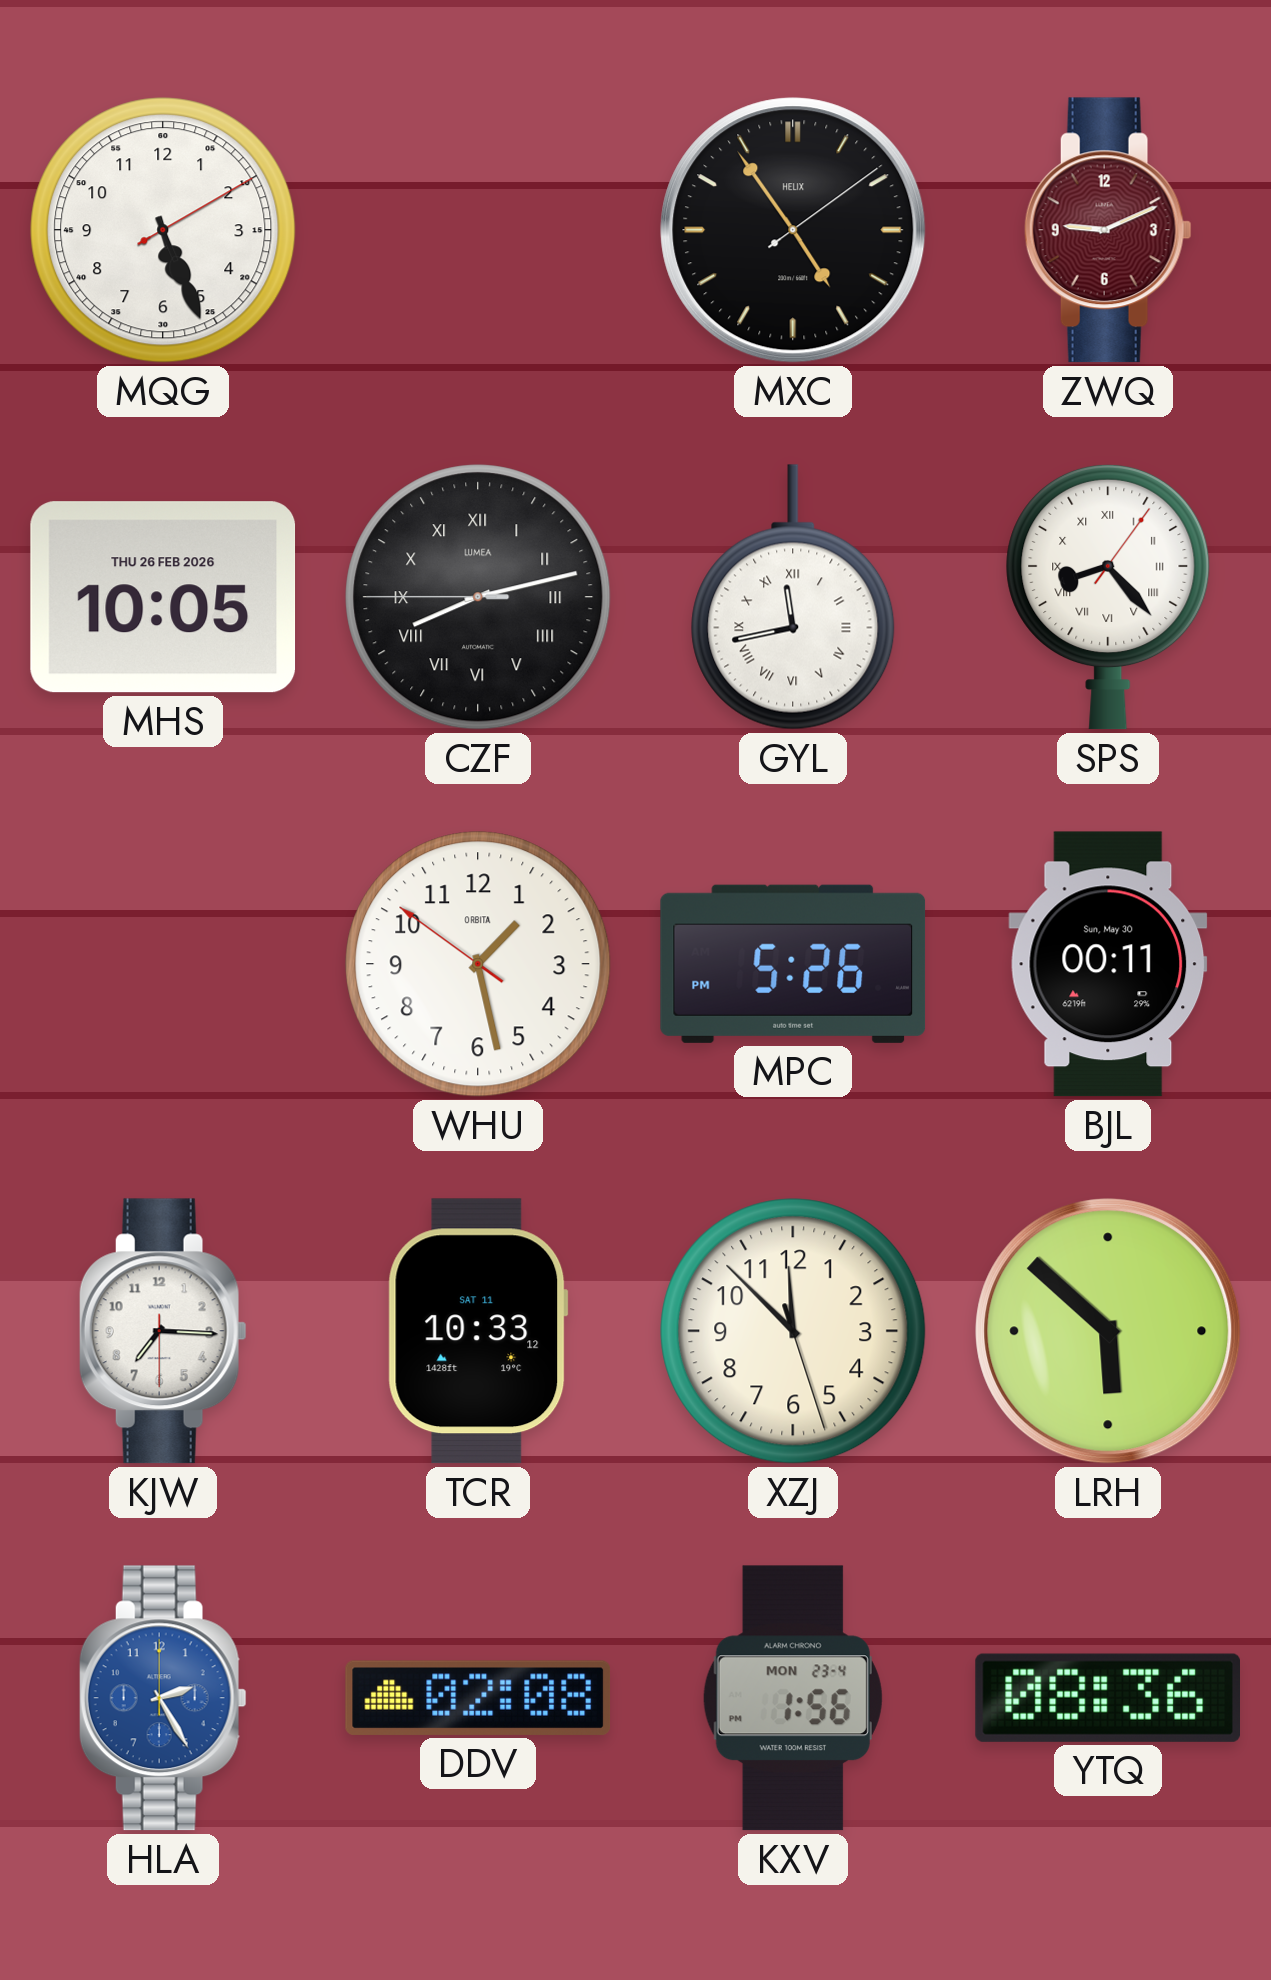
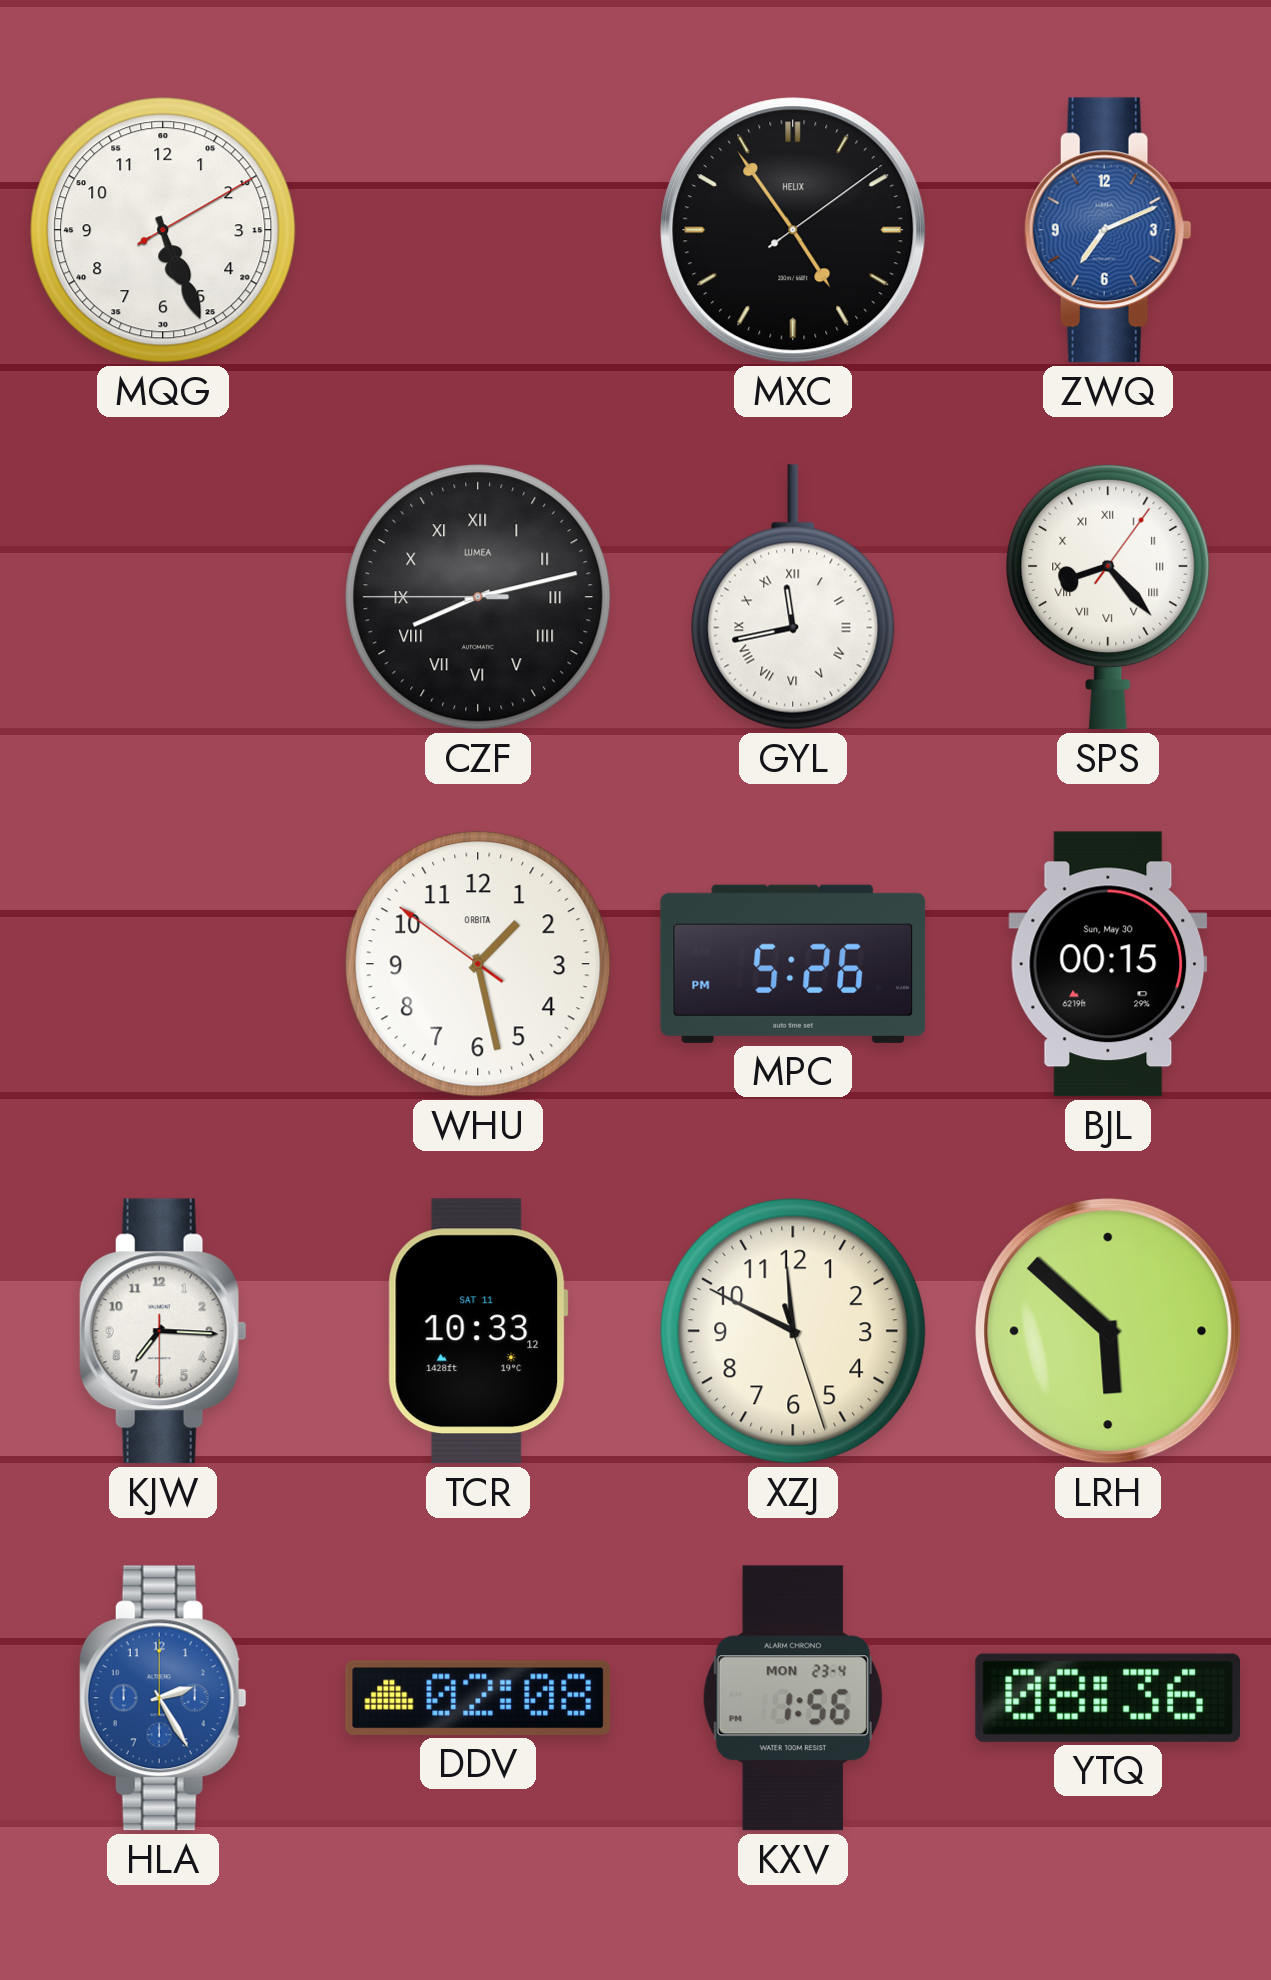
ZWQ: 9:11 -> 7:11 (1108, 230)
ZWQ dial: burgundy -> blue (1108, 230)
MHS: 10:05 -> none (163, 597)
BJL: 00:11 -> 00:15 (1108, 964)
XZJ: 11:52 -> 11:49 (793, 1331)
